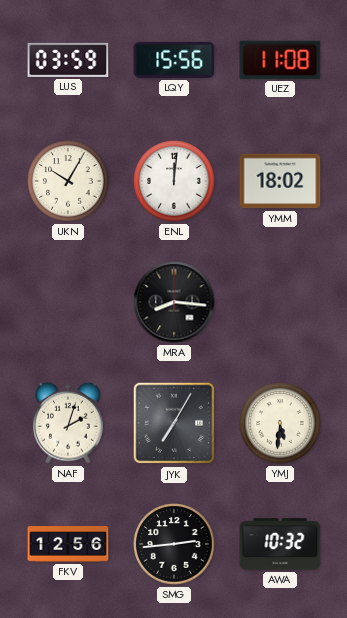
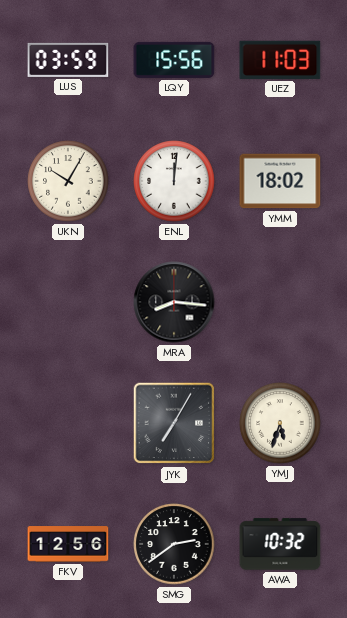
UEZ: 11:08 -> 11:03 (280, 60)
NAF: 2:03 -> none (68, 423)
YMJ: 5:31 -> 5:33 (280, 423)
SMG: 2:44 -> 2:39 (174, 544)
